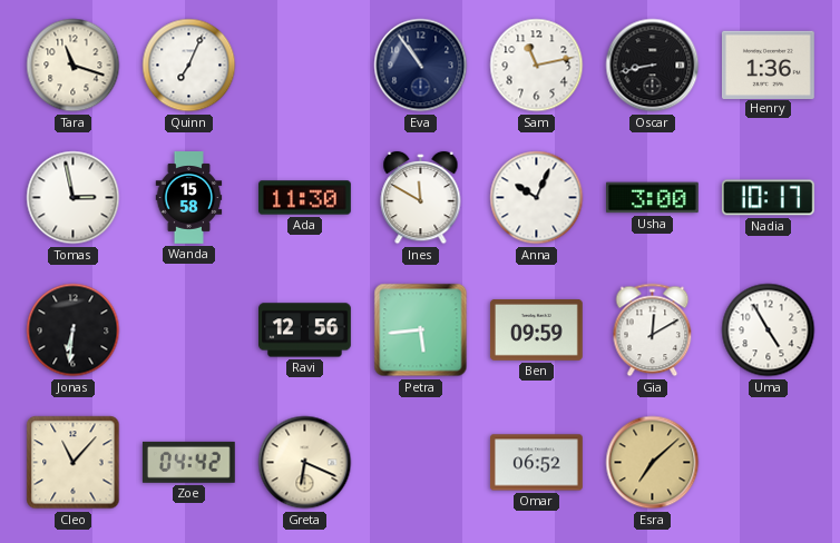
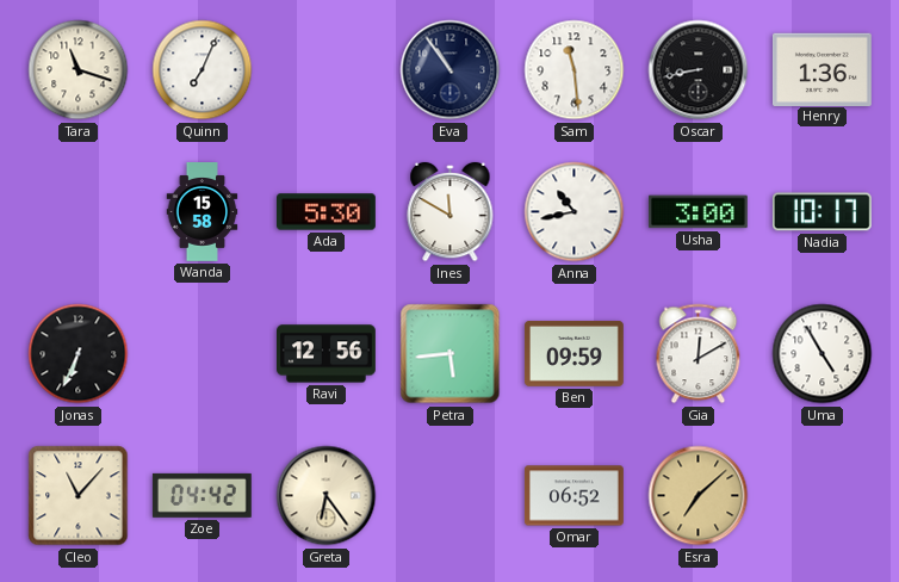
Sam: 11:13 -> 11:29 (575, 70)
Tomas: 2:58 -> none (74, 198)
Ada: 11:30 -> 5:30 (327, 212)
Anna: 10:04 -> 10:43 (575, 212)
Jonas: 6:31 -> 6:34 (79, 354)
Greta: 6:19 -> 6:24 (327, 496)
